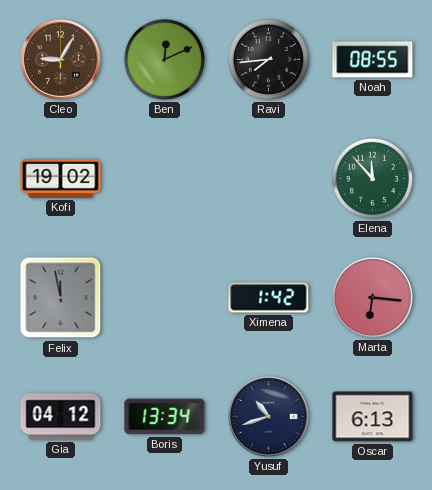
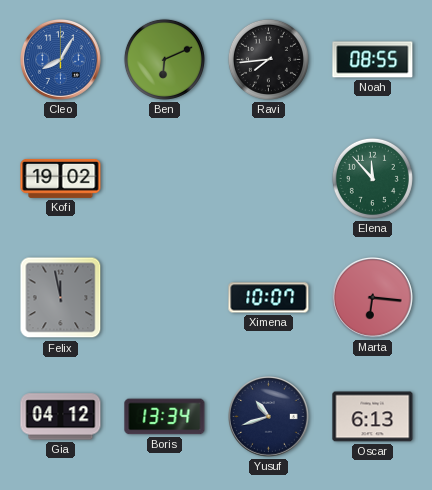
Cleo: 9:05 -> 8:05 (61, 60)
Cleo dial: brown -> blue (61, 60)
Ben: 12:11 -> 6:11 (164, 59)
Ximena: 1:42 -> 10:07 (269, 298)
